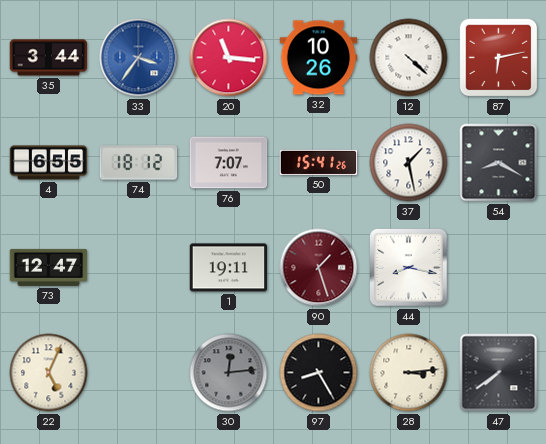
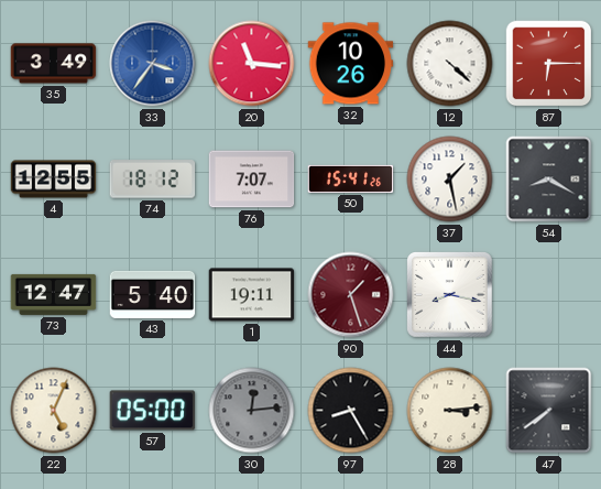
35: 3:44 -> 3:49 (54, 64)
87: 6:13 -> 6:15 (549, 64)
4: 6:55 -> 12:55 (54, 180)
43: none -> 5:40 (153, 294)
57: none -> 05:00 (153, 411)
